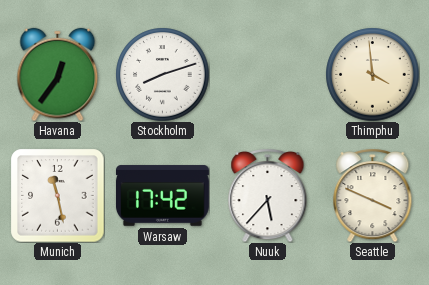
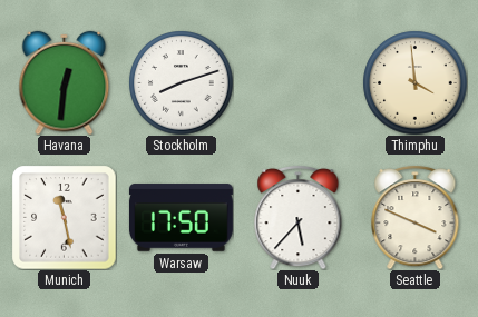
Havana: 12:36 -> 12:31 (65, 82)
Warsaw: 17:42 -> 17:50 (181, 218)
